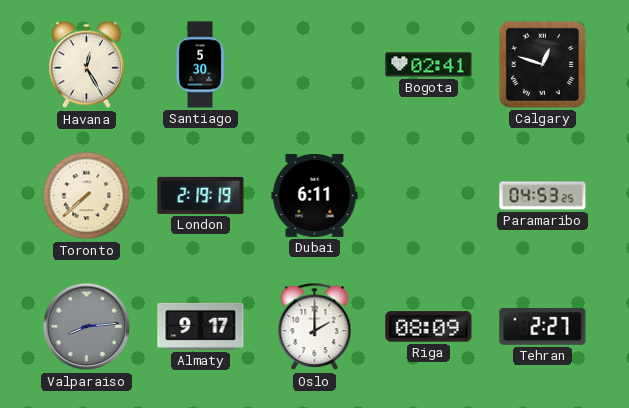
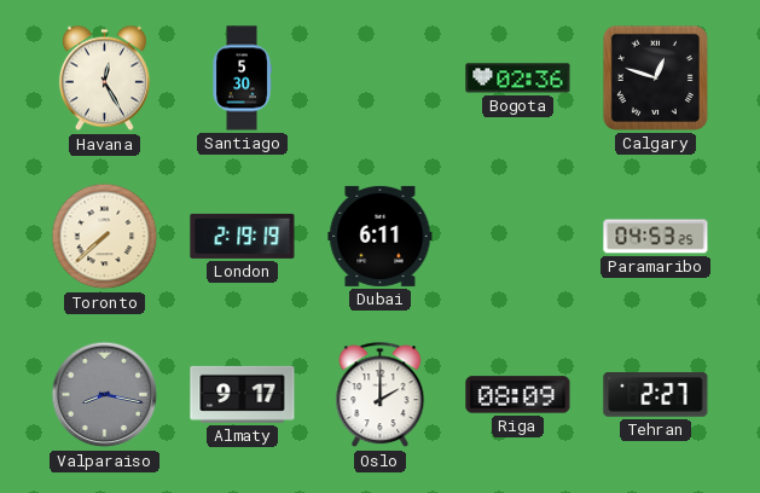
Bogota: 02:41 -> 02:36 (518, 79)
Valparaiso: 8:14 -> 8:17 (105, 395)
